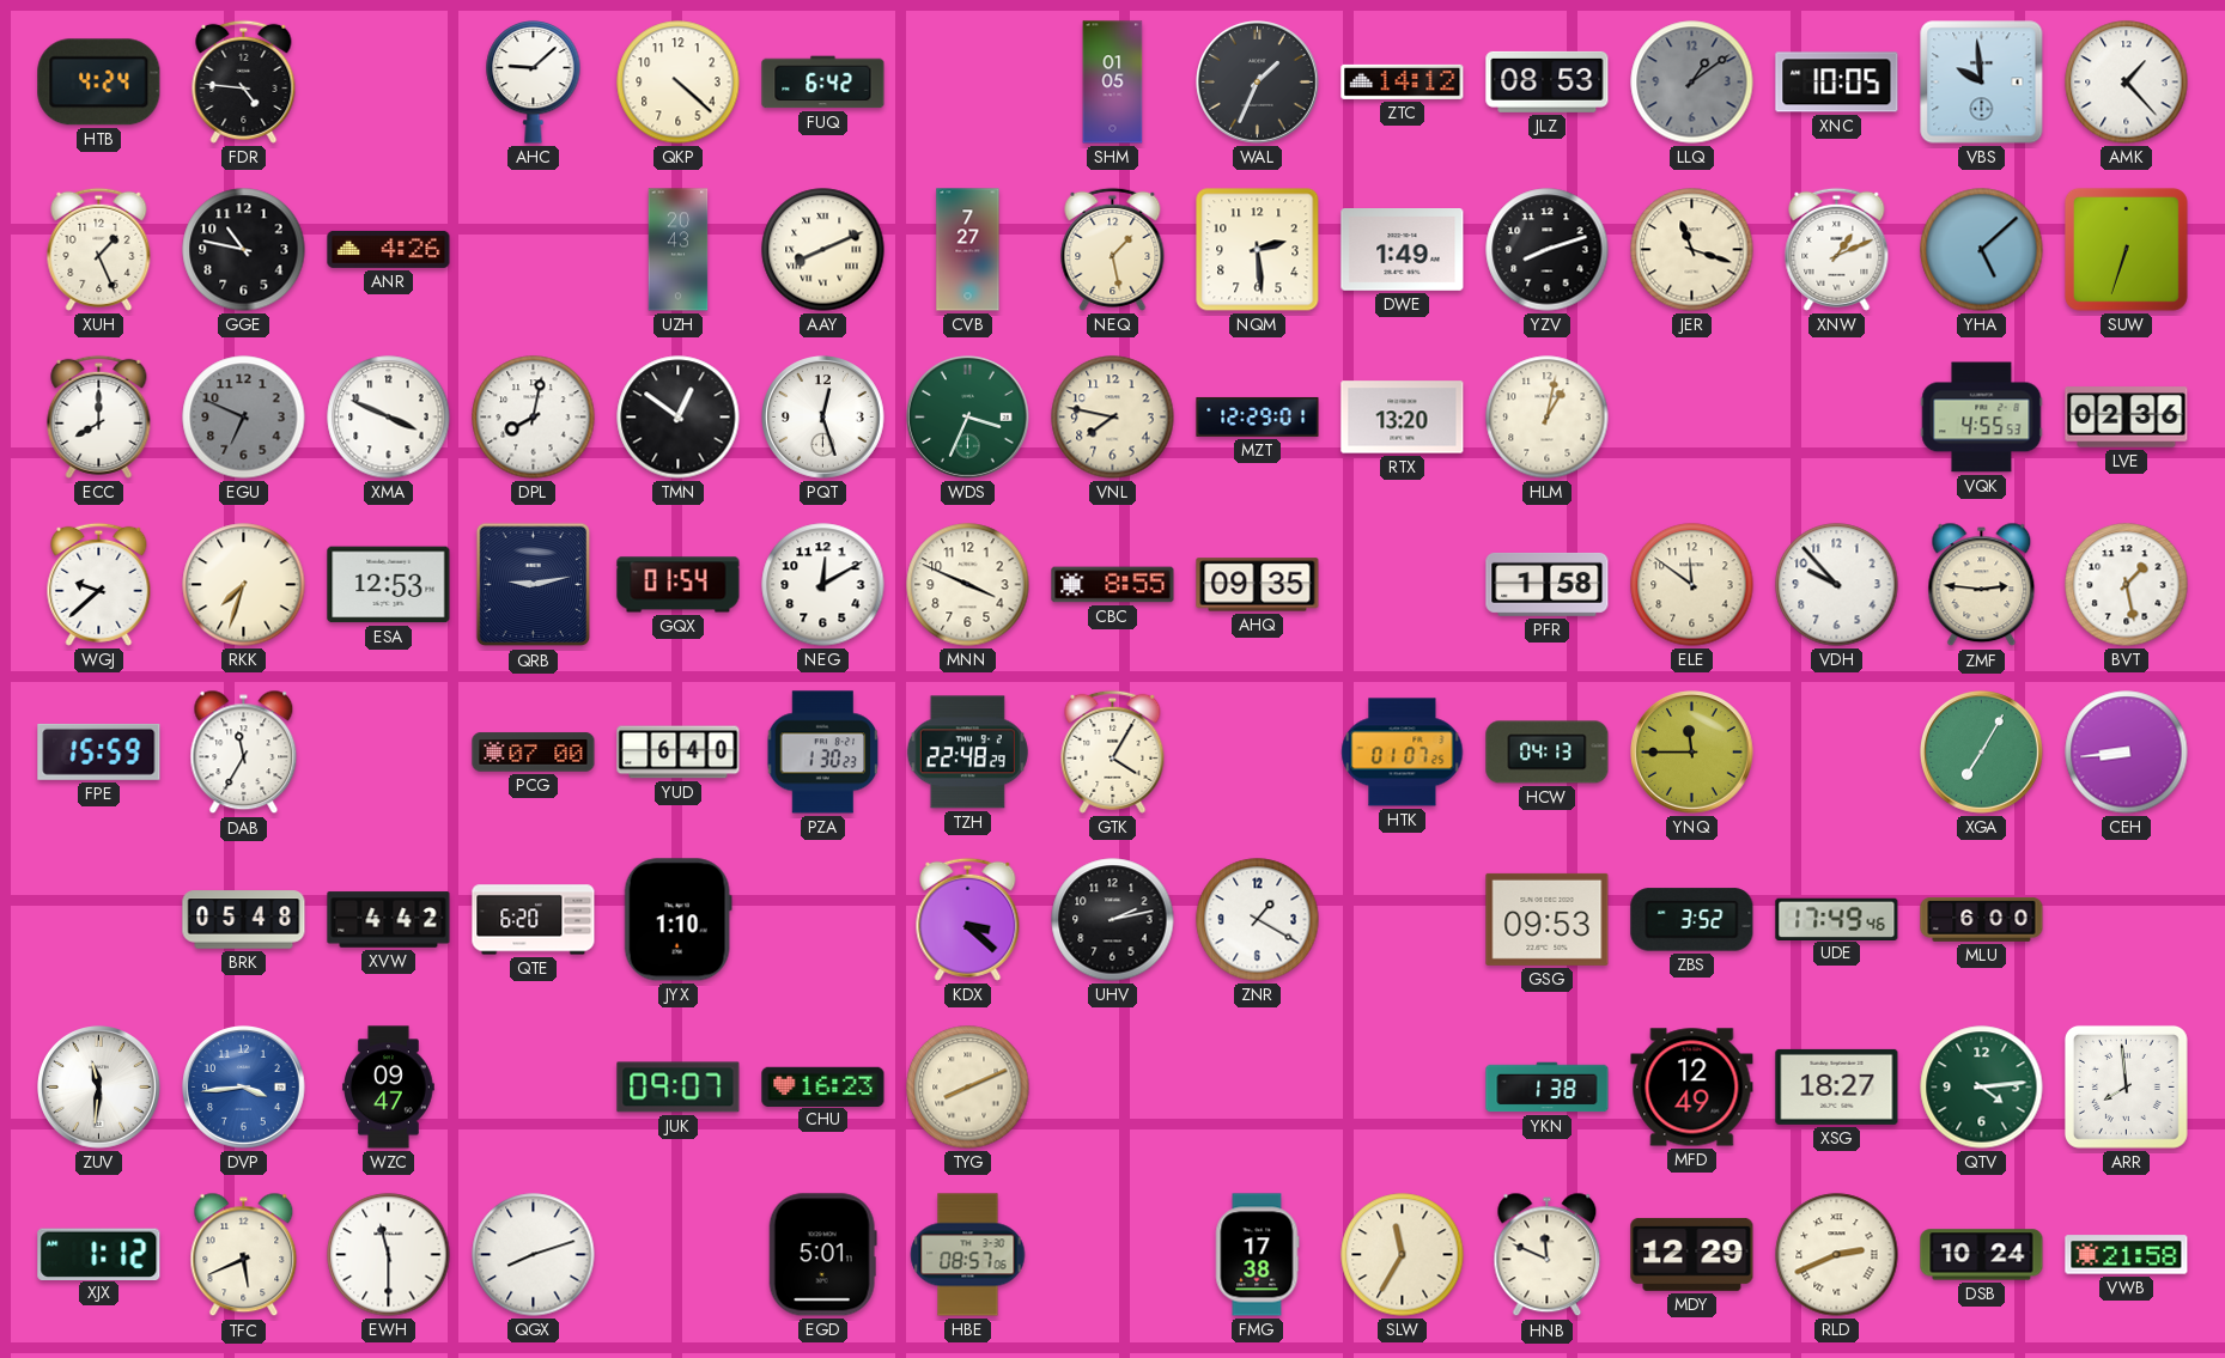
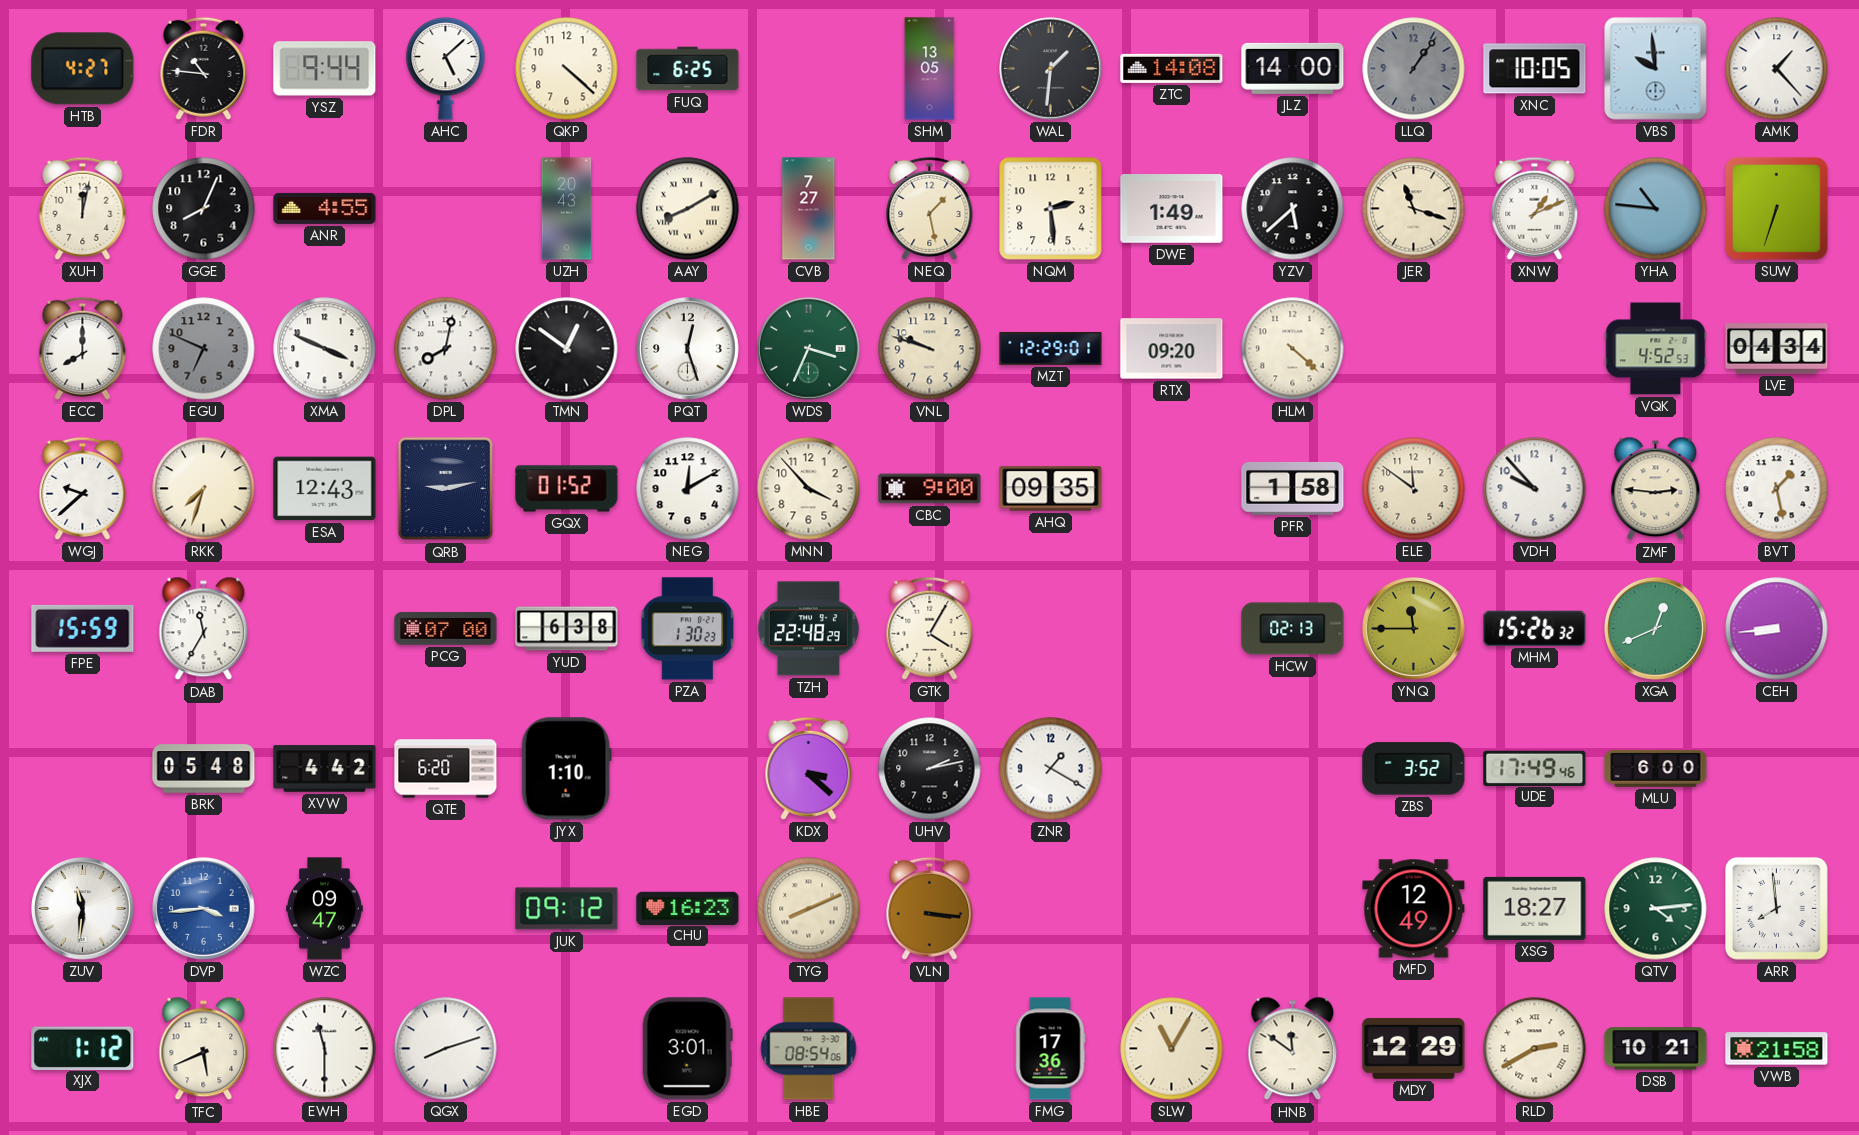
HTB: 4:24 -> 4:27 (83, 69)
FDR: 4:46 -> 10:46 (204, 68)
YSZ: none -> 9:44 (325, 69)
AHC: 9:08 -> 5:08 (446, 69)
FUQ: 6:42 -> 6:25 (688, 69)
SHM: 01:05 -> 13:05 (930, 69)
WAL: 1:34 -> 1:31 (1051, 69)
ZTC: 14:12 -> 14:08 (1172, 68)
JLZ: 08:53 -> 14:00 (1293, 68)
LLQ: 1:09 -> 1:06 (1414, 69)
XUH: 1:26 -> 12:02 (83, 208)
GGE: 10:47 -> 8:04 (204, 209)
ANR: 4:26 -> 4:55 (325, 208)
AAY: 8:11 -> 8:10 (688, 209)
YZV: 8:12 -> 5:38 (1293, 209)
YHA: 5:08 -> 10:46 (1656, 209)
VNL: 7:47 -> 9:48 (930, 349)
RTX: 13:20 -> 09:20 (1172, 349)
HLM: 1:02 -> 4:22 (1293, 349)
VQK: 4:55 -> 4:52 (1656, 349)
LVE: 02:36 -> 04:34 (1777, 349)
ESA: 12:53 -> 12:43 (325, 489)
GQX: 01:54 -> 01:52 (567, 489)
MNN: 3:49 -> 3:53 (809, 489)
CBC: 8:55 -> 9:00 (930, 489)
YUD: 6:40 -> 6:38 (567, 629)
HTK: 01:07 -> none (1403, 753)
HCW: 04:13 -> 02:13 (1293, 629)
MHM: none -> 15:26 (1535, 628)
XGA: 7:05 -> 12:41 (1656, 629)
GSG: 09:53 -> none (1548, 919)
JUK: 09:07 -> 09:12 (567, 909)
VLN: none -> 3:16 (930, 908)
YKN: 1:38 -> none (1548, 1088)
EGD: 5:01 -> 3:01 (687, 1049)
HBE: 08:57 -> 08:54 (809, 1049)
FMG: 17:38 -> 17:36 (1050, 1049)
SLW: 11:35 -> 11:05 (1172, 1049)
HNB: 11:49 -> 11:51 (1293, 1049)
RLD: 2:41 -> 2:40 (1535, 1049)
DSB: 10:24 -> 10:21 (1656, 1049)
